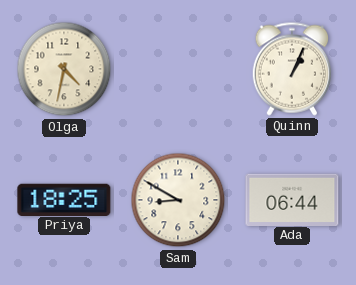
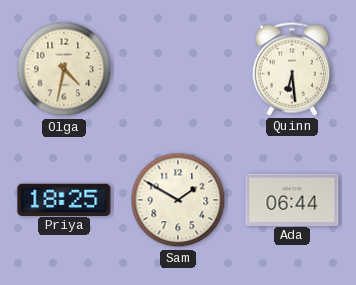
Quinn: 1:04 -> 6:29 (292, 69)
Sam: 8:50 -> 1:50 (178, 200)
